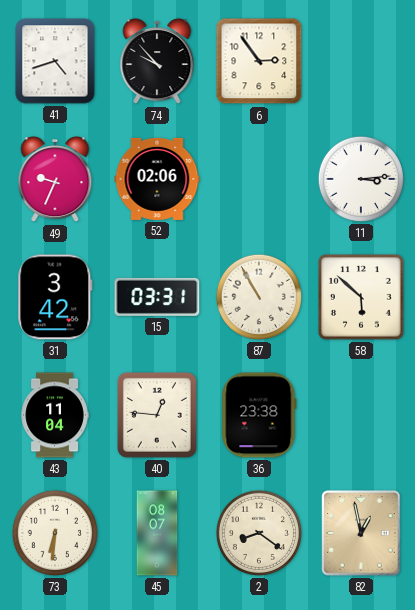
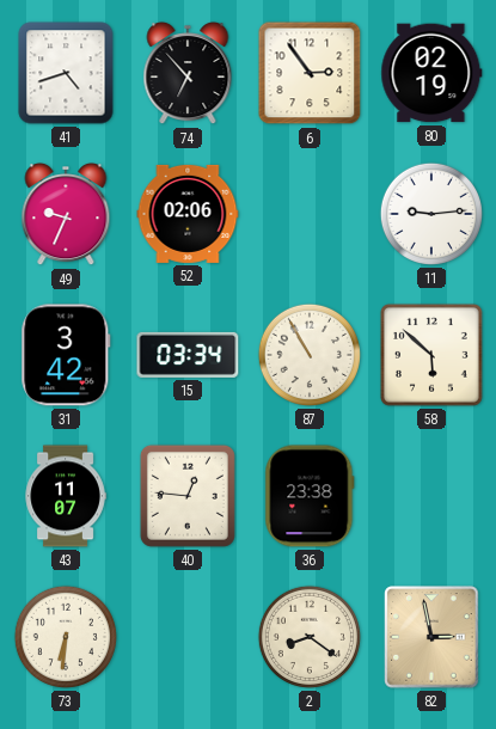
74: 9:53 -> 6:53 (188, 74)
80: none -> 02:19 (431, 73)
11: 3:14 -> 9:14 (431, 214)
15: 03:31 -> 03:34 (188, 355)
43: 11:04 -> 11:07 (66, 496)
45: 08:07 -> none (157, 533)
82: 12:58 -> 2:58 (431, 637)
